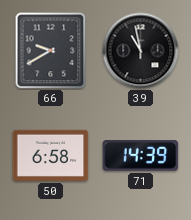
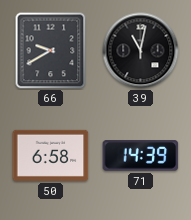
39: 10:58 -> 11:02 (141, 51)
